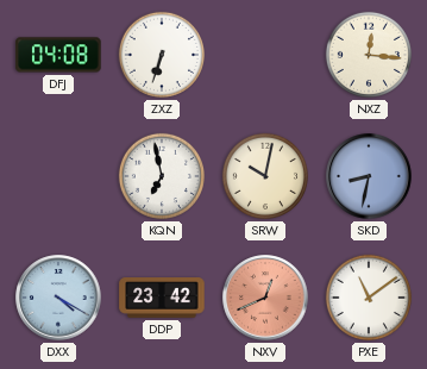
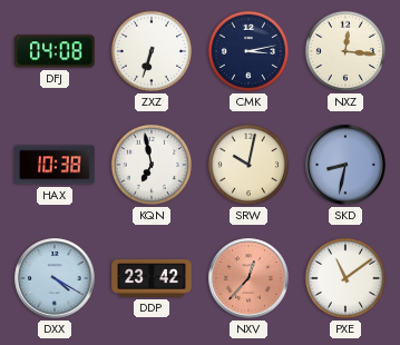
CMK: none -> 3:13 (248, 51)
HAX: none -> 10:38 (55, 165)
NXV: 12:41 -> 12:37 (248, 278)
